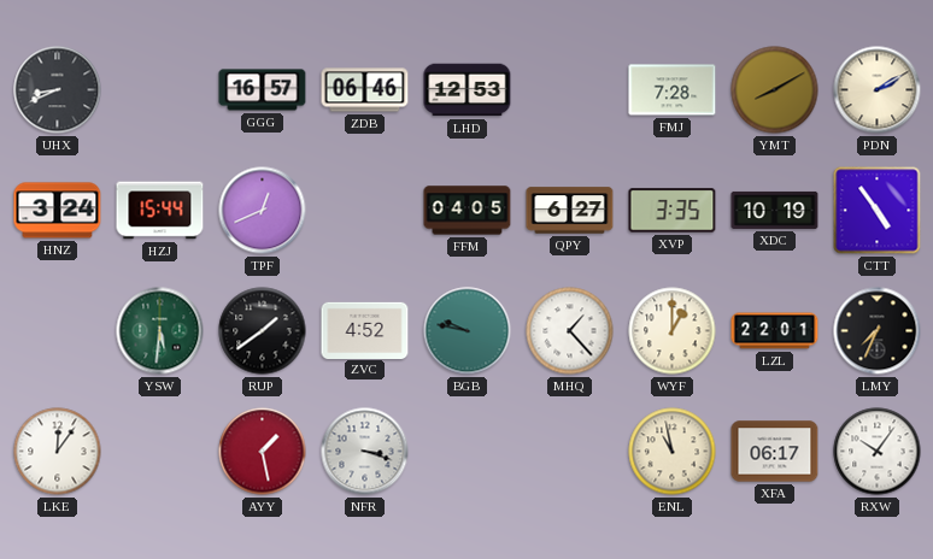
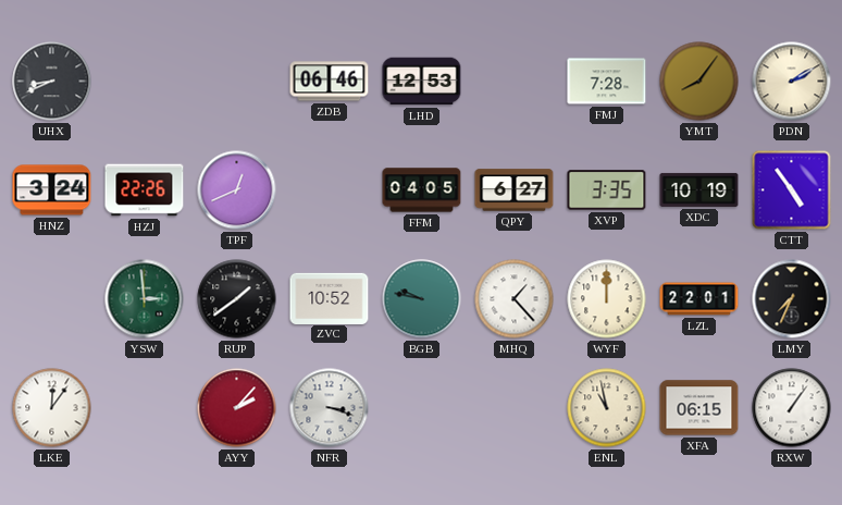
GGG: 16:57 -> none (263, 90)
YMT: 8:10 -> 8:06 (699, 82)
HZJ: 15:44 -> 22:26 (145, 190)
YSW: 5:31 -> 2:59 (145, 299)
ZVC: 4:52 -> 10:52 (330, 298)
WYF: 1:00 -> 12:00 (607, 299)
AYY: 1:28 -> 2:07 (237, 408)
XFA: 06:17 -> 06:15 (699, 408)
RXW: 10:06 -> 1:06 (792, 408)
